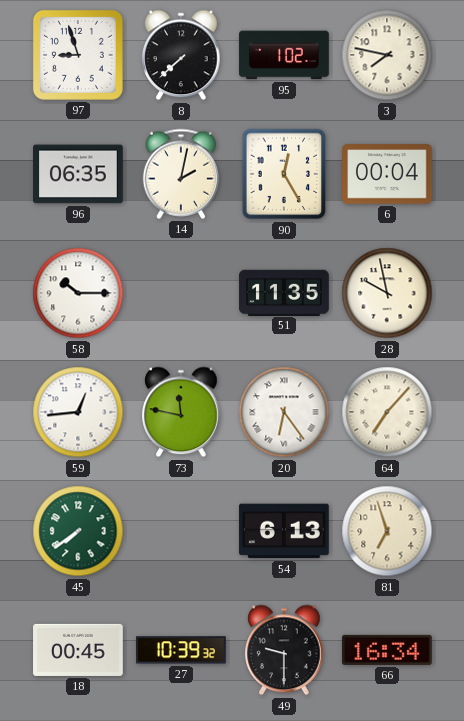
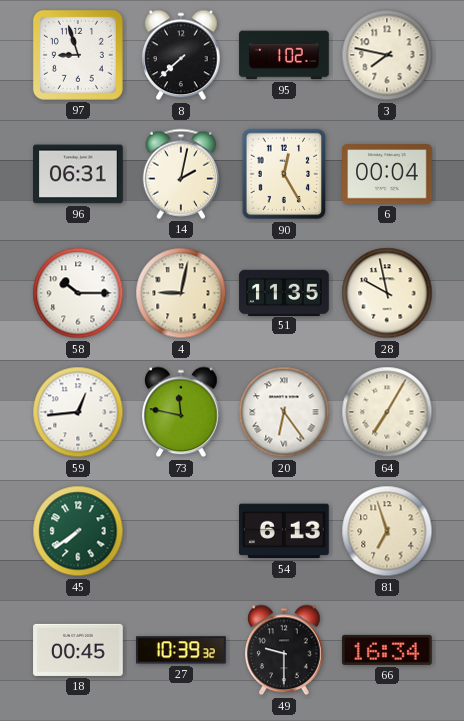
96: 06:35 -> 06:31 (78, 174)
4: none -> 9:02 (181, 293)
64: 7:07 -> 7:05 (387, 412)
